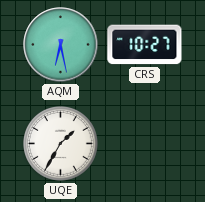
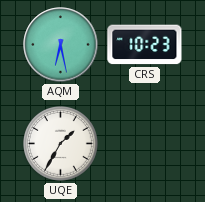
CRS: 10:27 -> 10:23 (145, 45)
